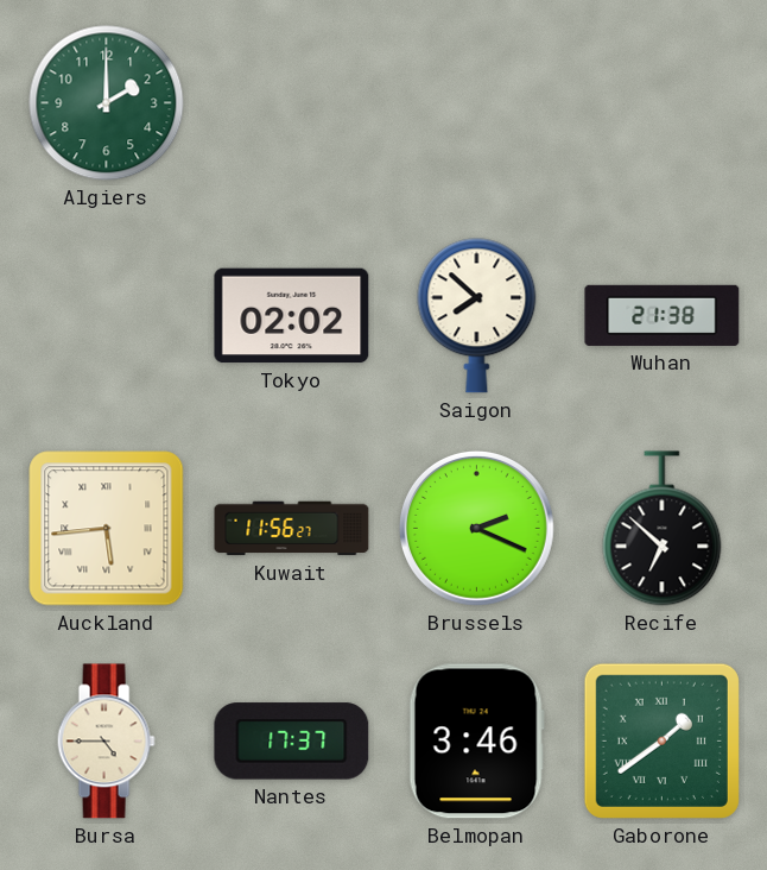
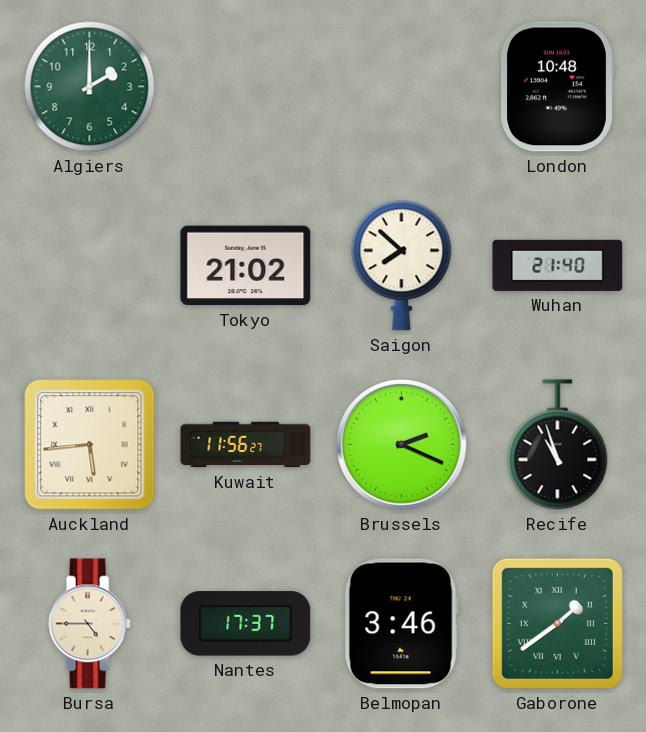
London: none -> 10:48 (557, 87)
Tokyo: 02:02 -> 21:02 (246, 266)
Wuhan: 21:38 -> 21:40 (558, 265)
Recife: 6:52 -> 10:57 (558, 445)
